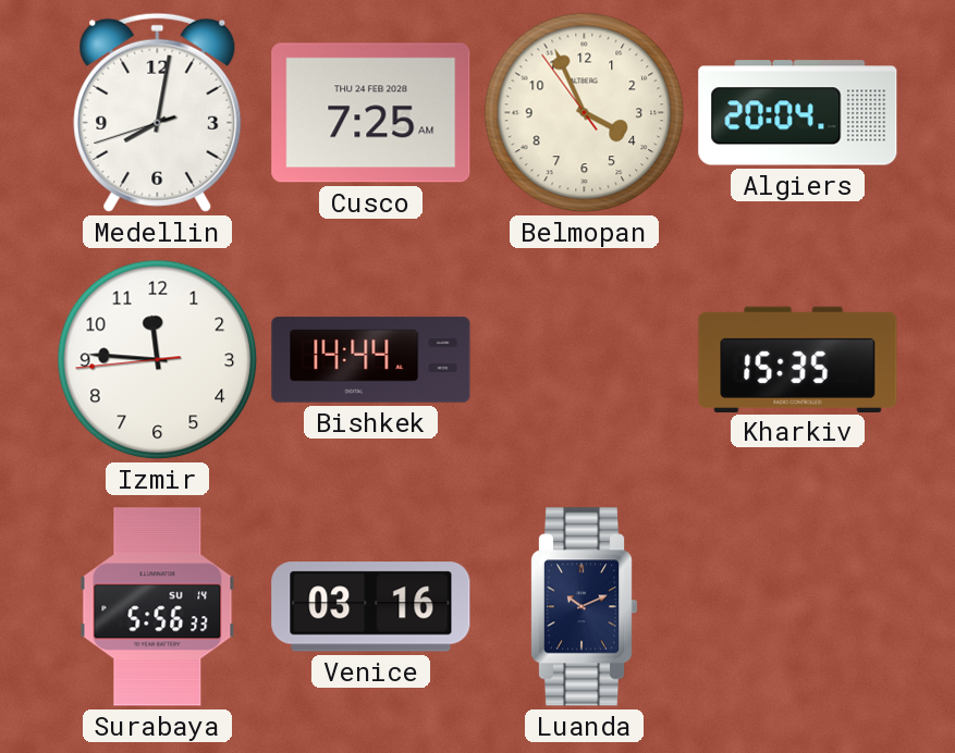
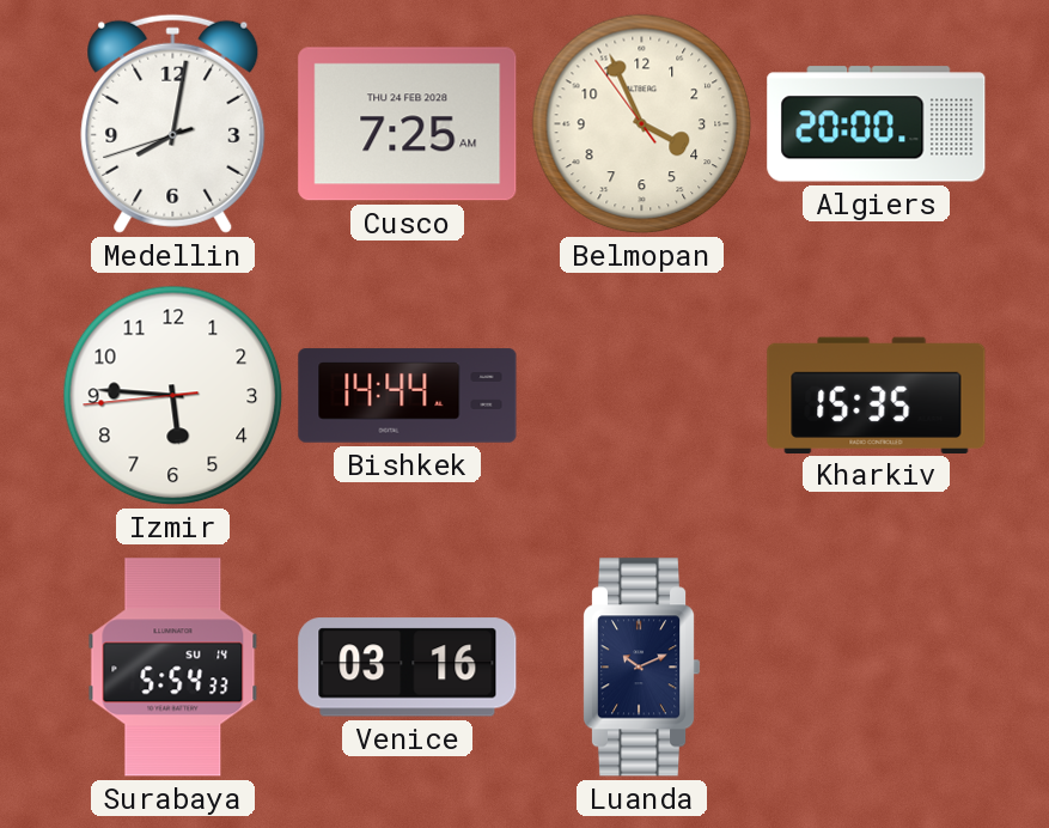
Algiers: 20:04 -> 20:00 (877, 124)
Izmir: 11:45 -> 5:45 (173, 396)
Surabaya: 5:56 -> 5:54 (173, 668)
